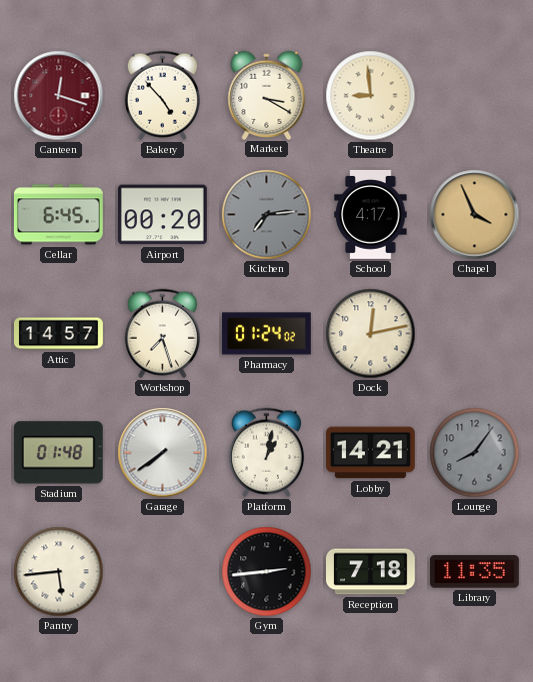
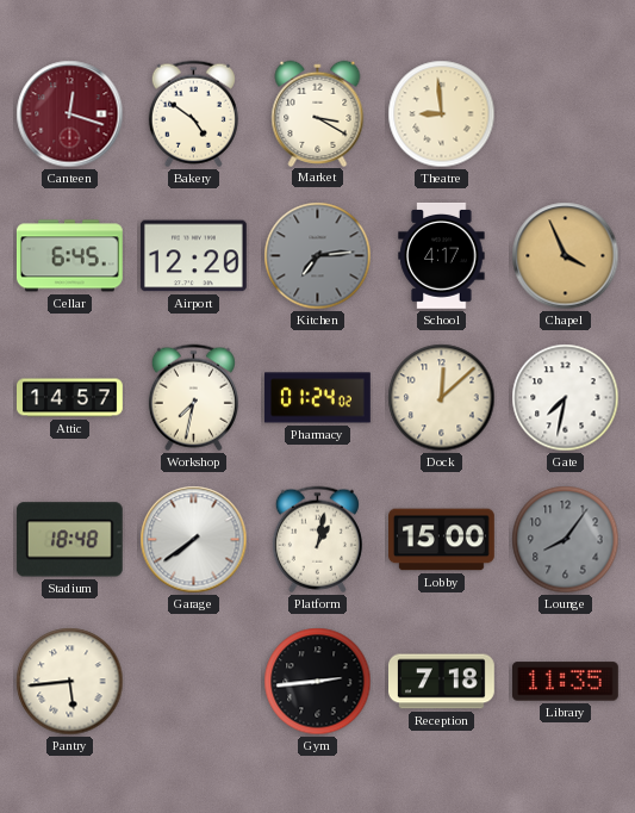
Bakery: 4:53 -> 4:51 (193, 114)
Airport: 00:20 -> 12:20 (193, 256)
Workshop: 7:27 -> 7:32 (193, 398)
Dock: 12:13 -> 12:08 (442, 398)
Gate: none -> 7:32 (566, 398)
Stadium: 01:48 -> 18:48 (69, 540)
Lobby: 14:21 -> 15:00 (442, 540)
